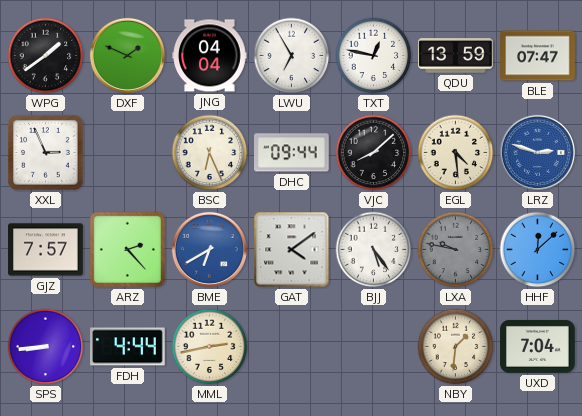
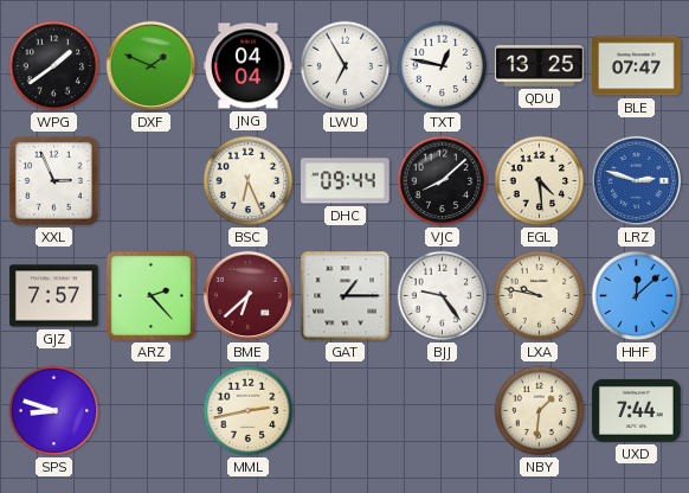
QDU: 13:59 -> 13:25 (540, 66)
BME: 6:40 -> 6:38 (247, 295)
BME dial: blue -> burgundy (247, 295)
GAT: 4:09 -> 1:15 (346, 296)
BJJ: 5:24 -> 9:24 (443, 296)
LXA dial: grey -> cream (540, 296)
SPS: 8:44 -> 8:48 (54, 411)
FDH: 4:44 -> none (128, 347)
UXD: 7:04 -> 7:44 (637, 410)
